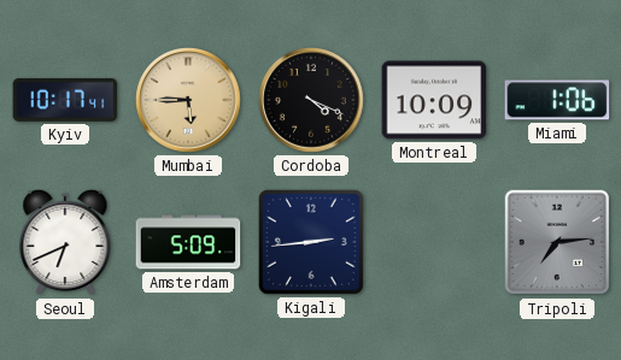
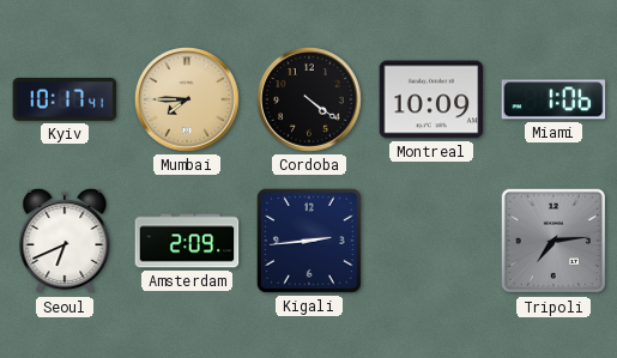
Mumbai: 5:45 -> 7:45 (188, 101)
Cordoba: 4:19 -> 4:21 (310, 101)
Amsterdam: 5:09 -> 2:09 (187, 241)
